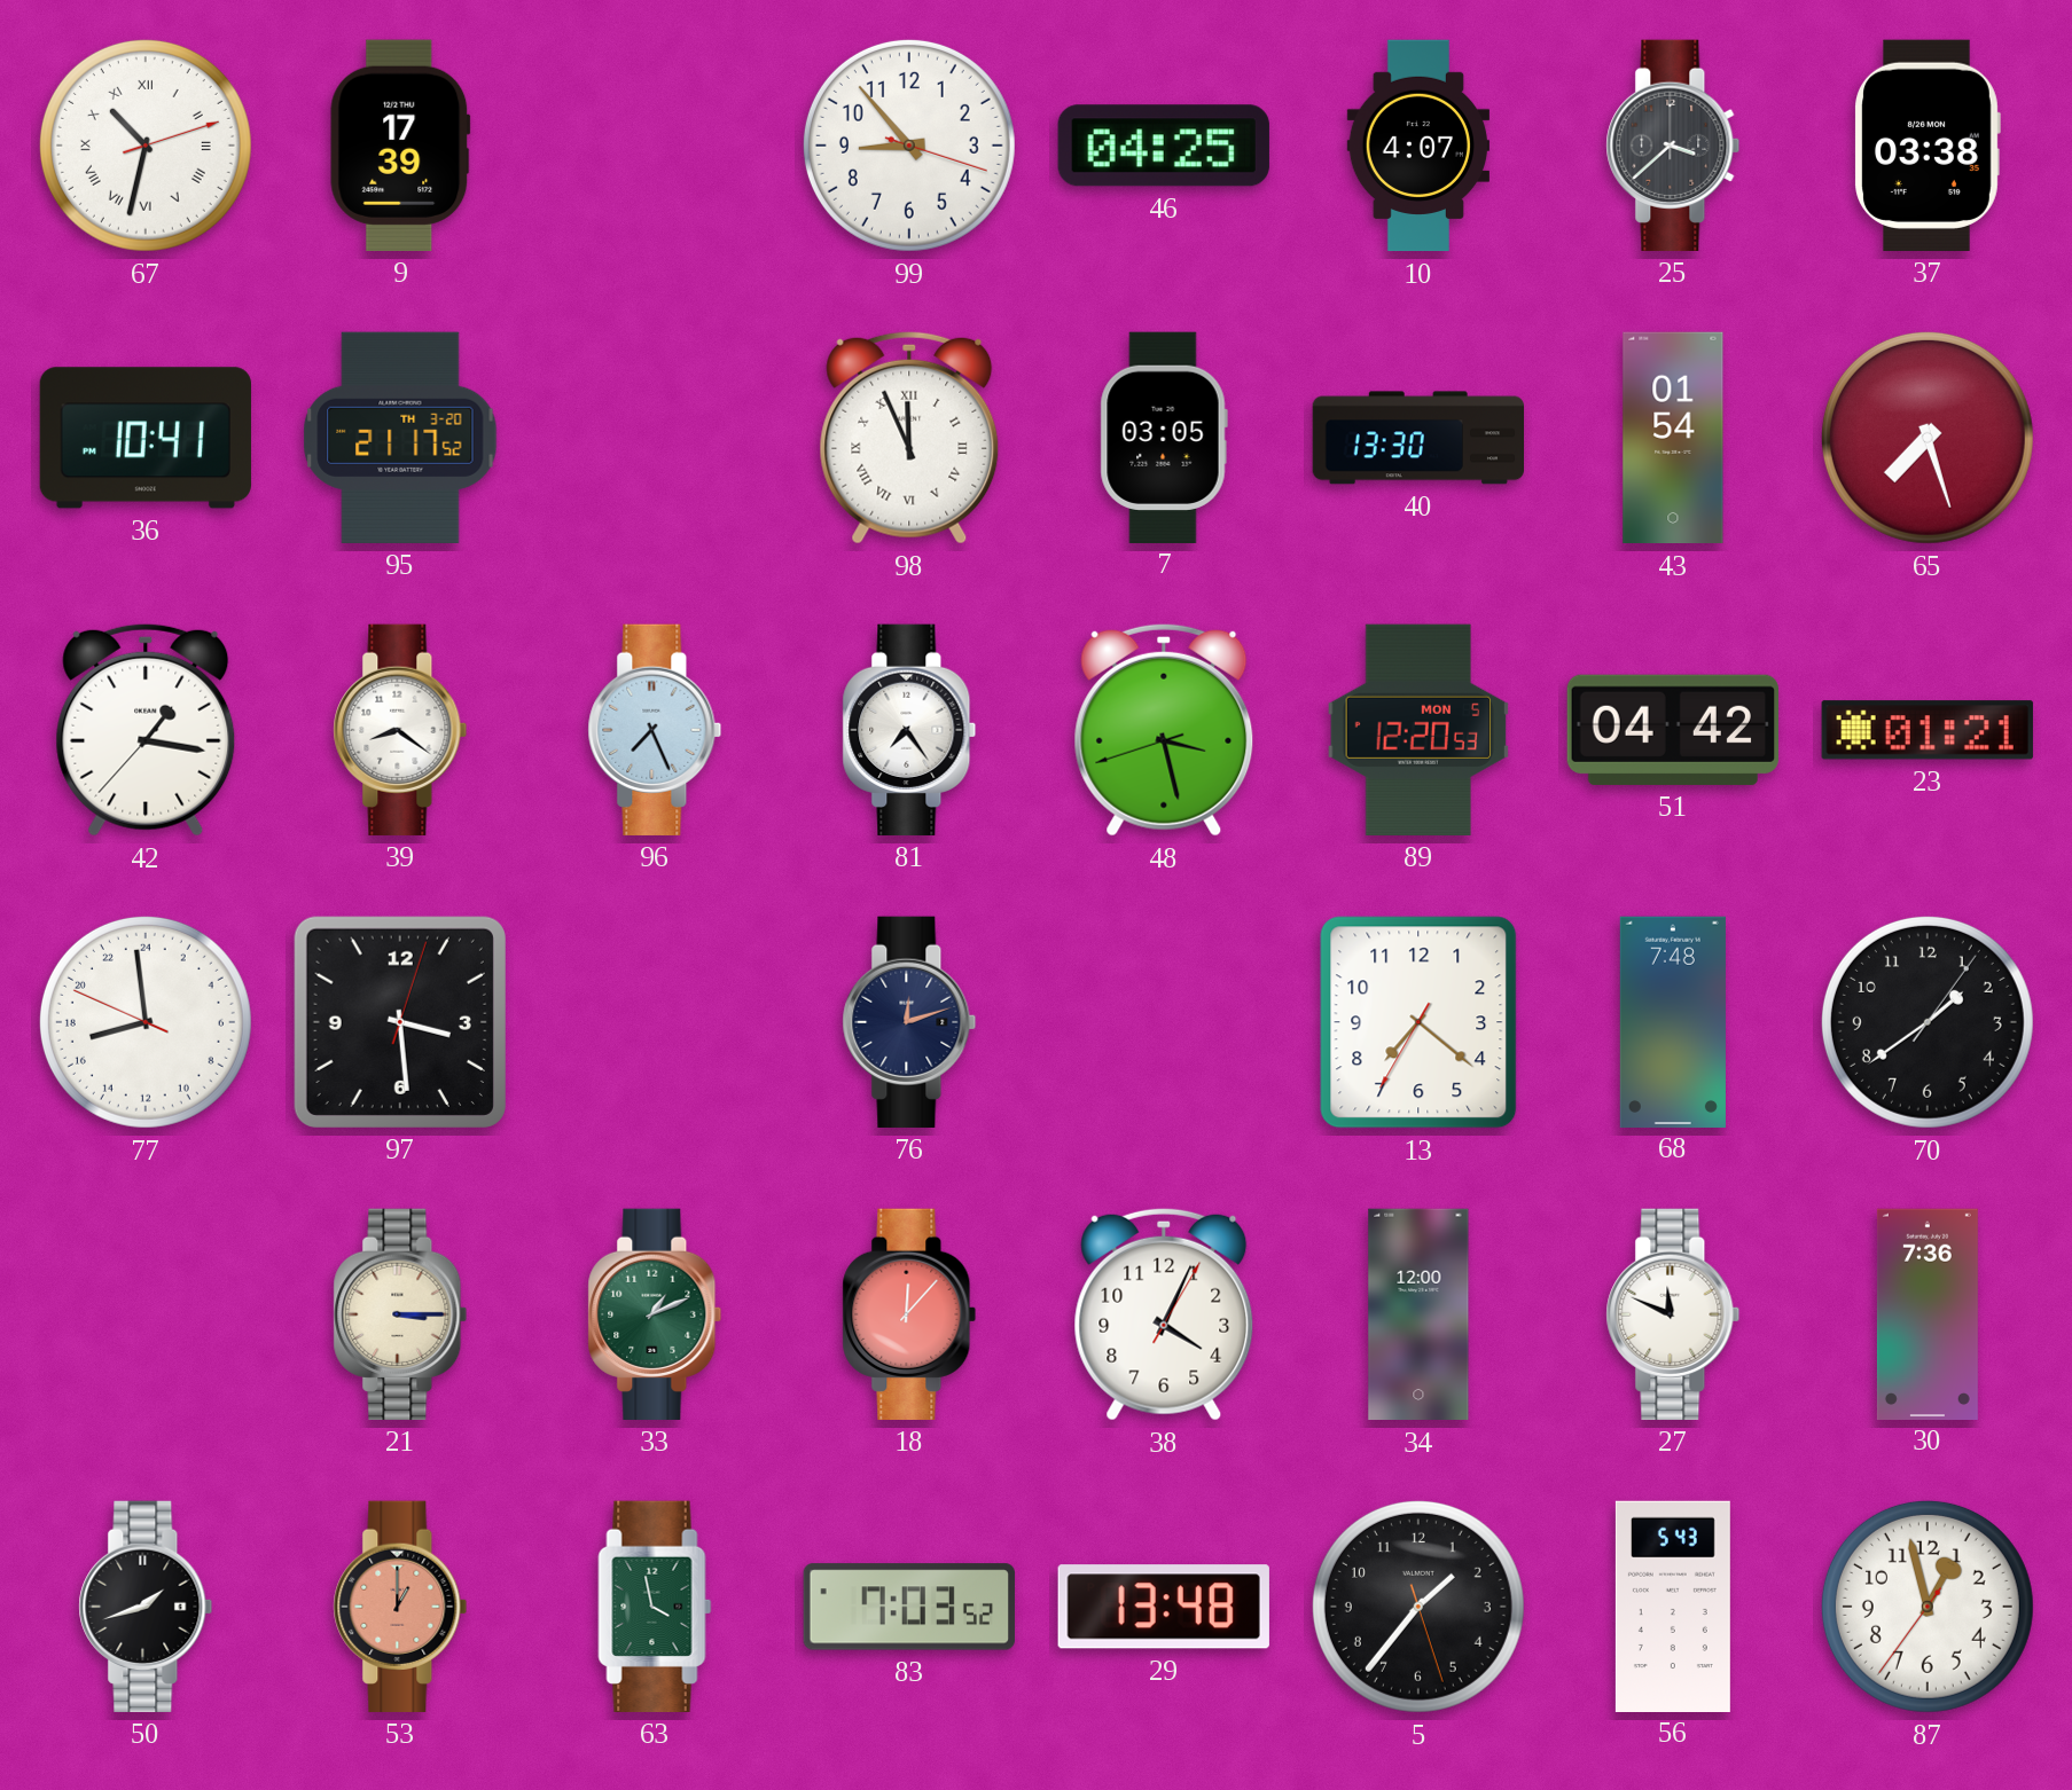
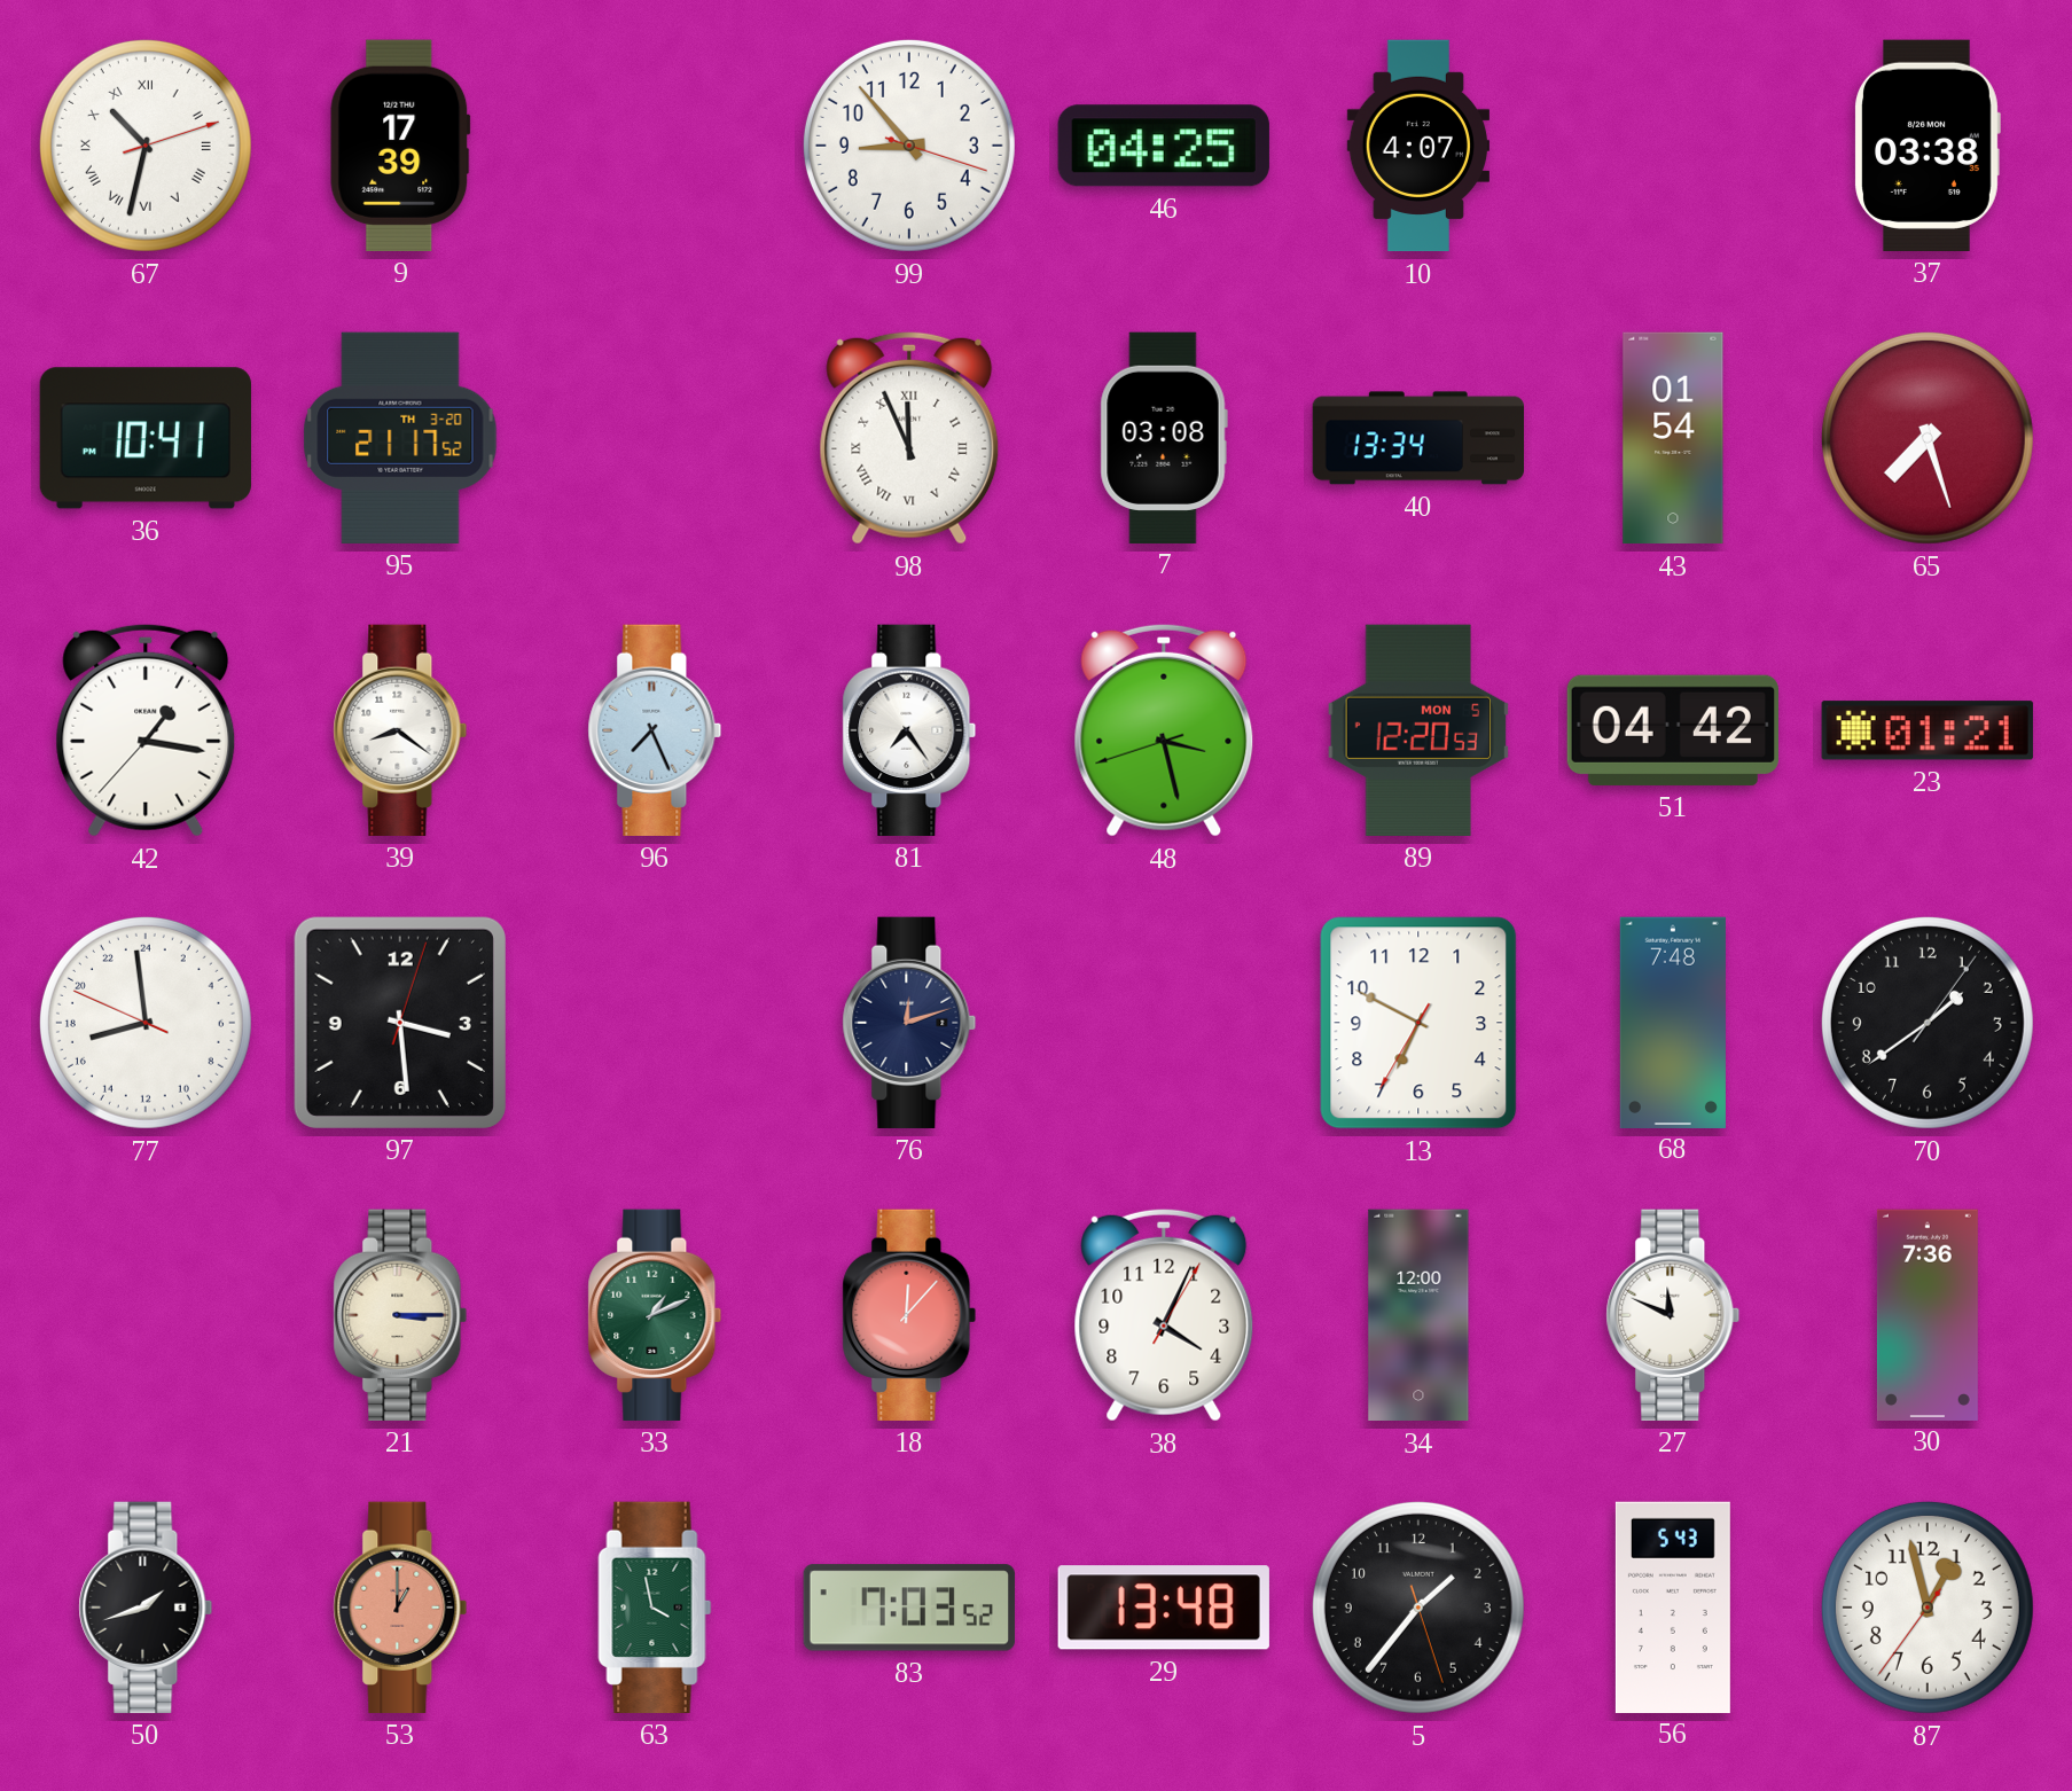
25: 3:38 -> none (1673, 146)
7: 03:05 -> 03:08 (1164, 437)
40: 13:30 -> 13:34 (1417, 438)
13: 7:21 -> 6:49 (1418, 1023)
